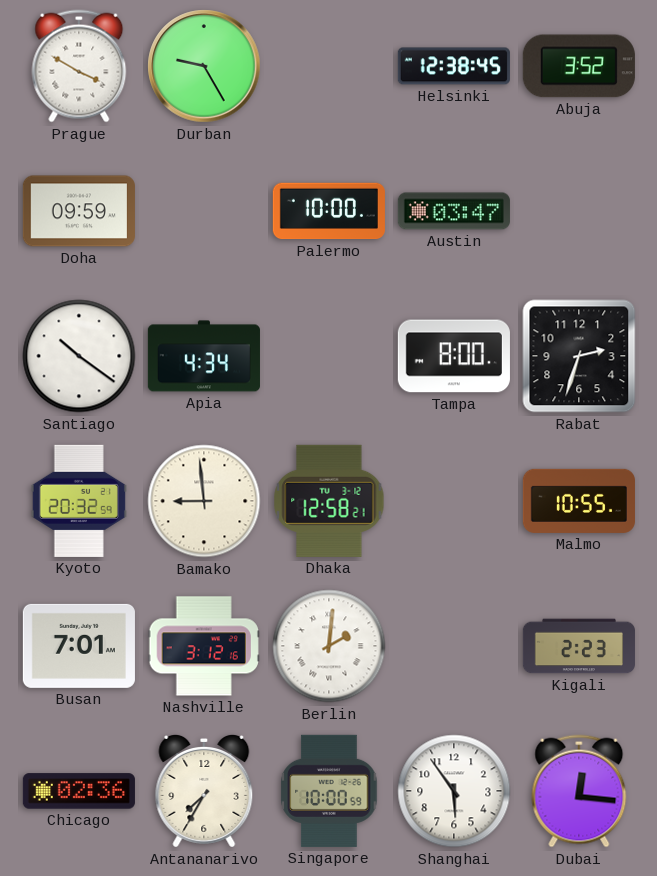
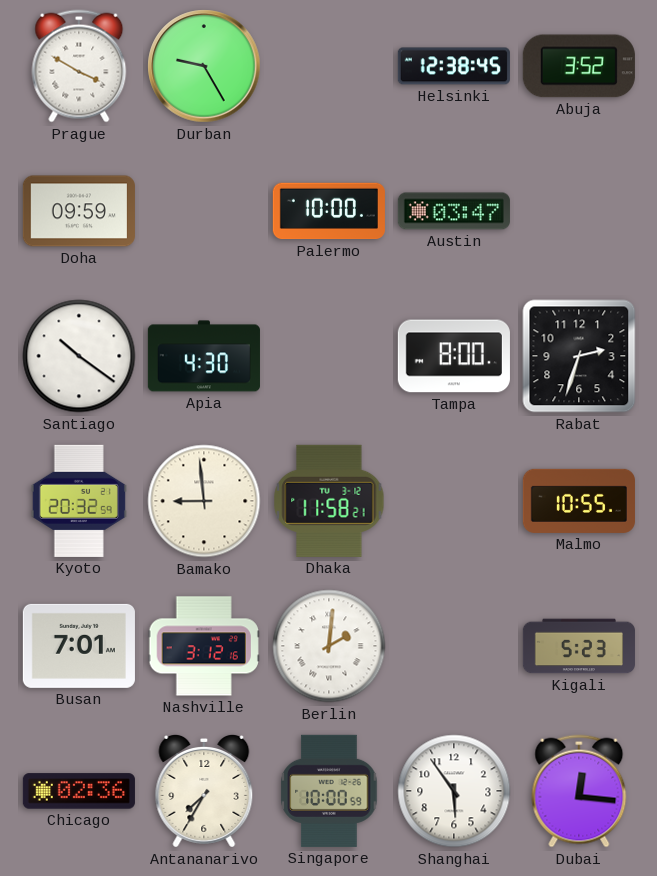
Apia: 4:34 -> 4:30 (204, 356)
Dhaka: 12:58 -> 11:58 (329, 501)
Kigali: 2:23 -> 5:23 (579, 646)
